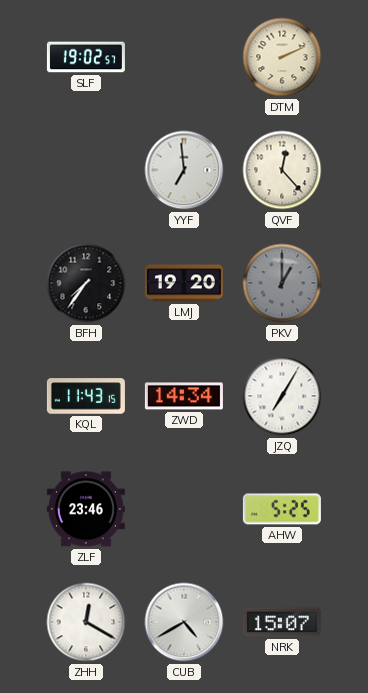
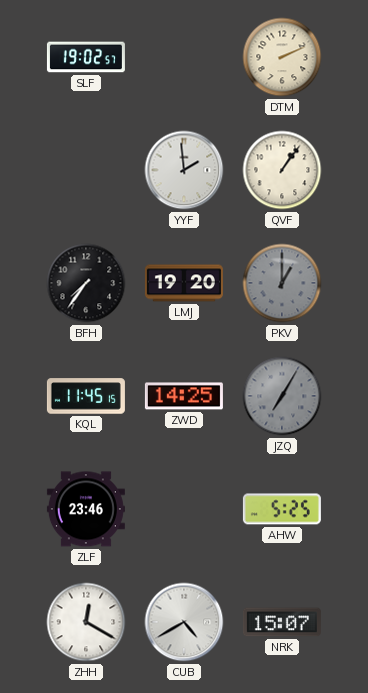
YYF: 6:59 -> 1:59 (184, 170)
QVF: 12:23 -> 1:06 (282, 170)
KQL: 11:43 -> 11:45 (86, 396)
ZWD: 14:34 -> 14:25 (184, 396)
JZQ dial: white -> grey (282, 396)
